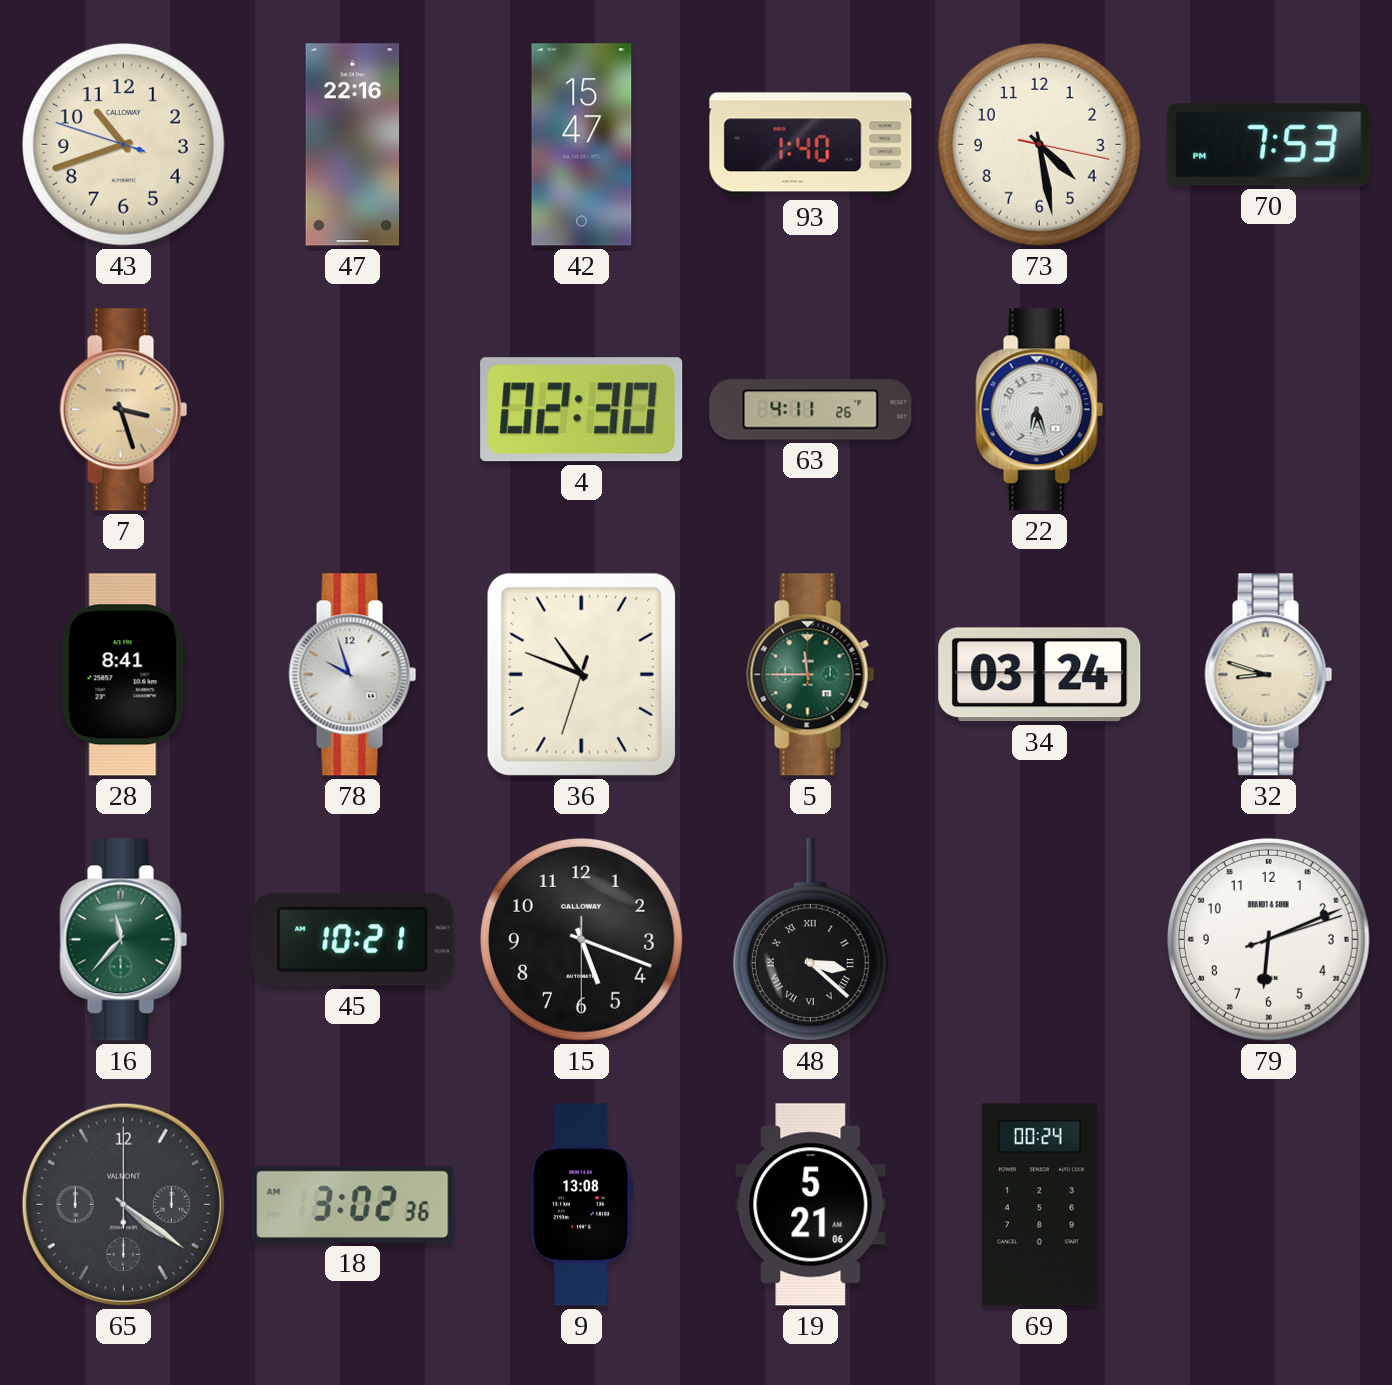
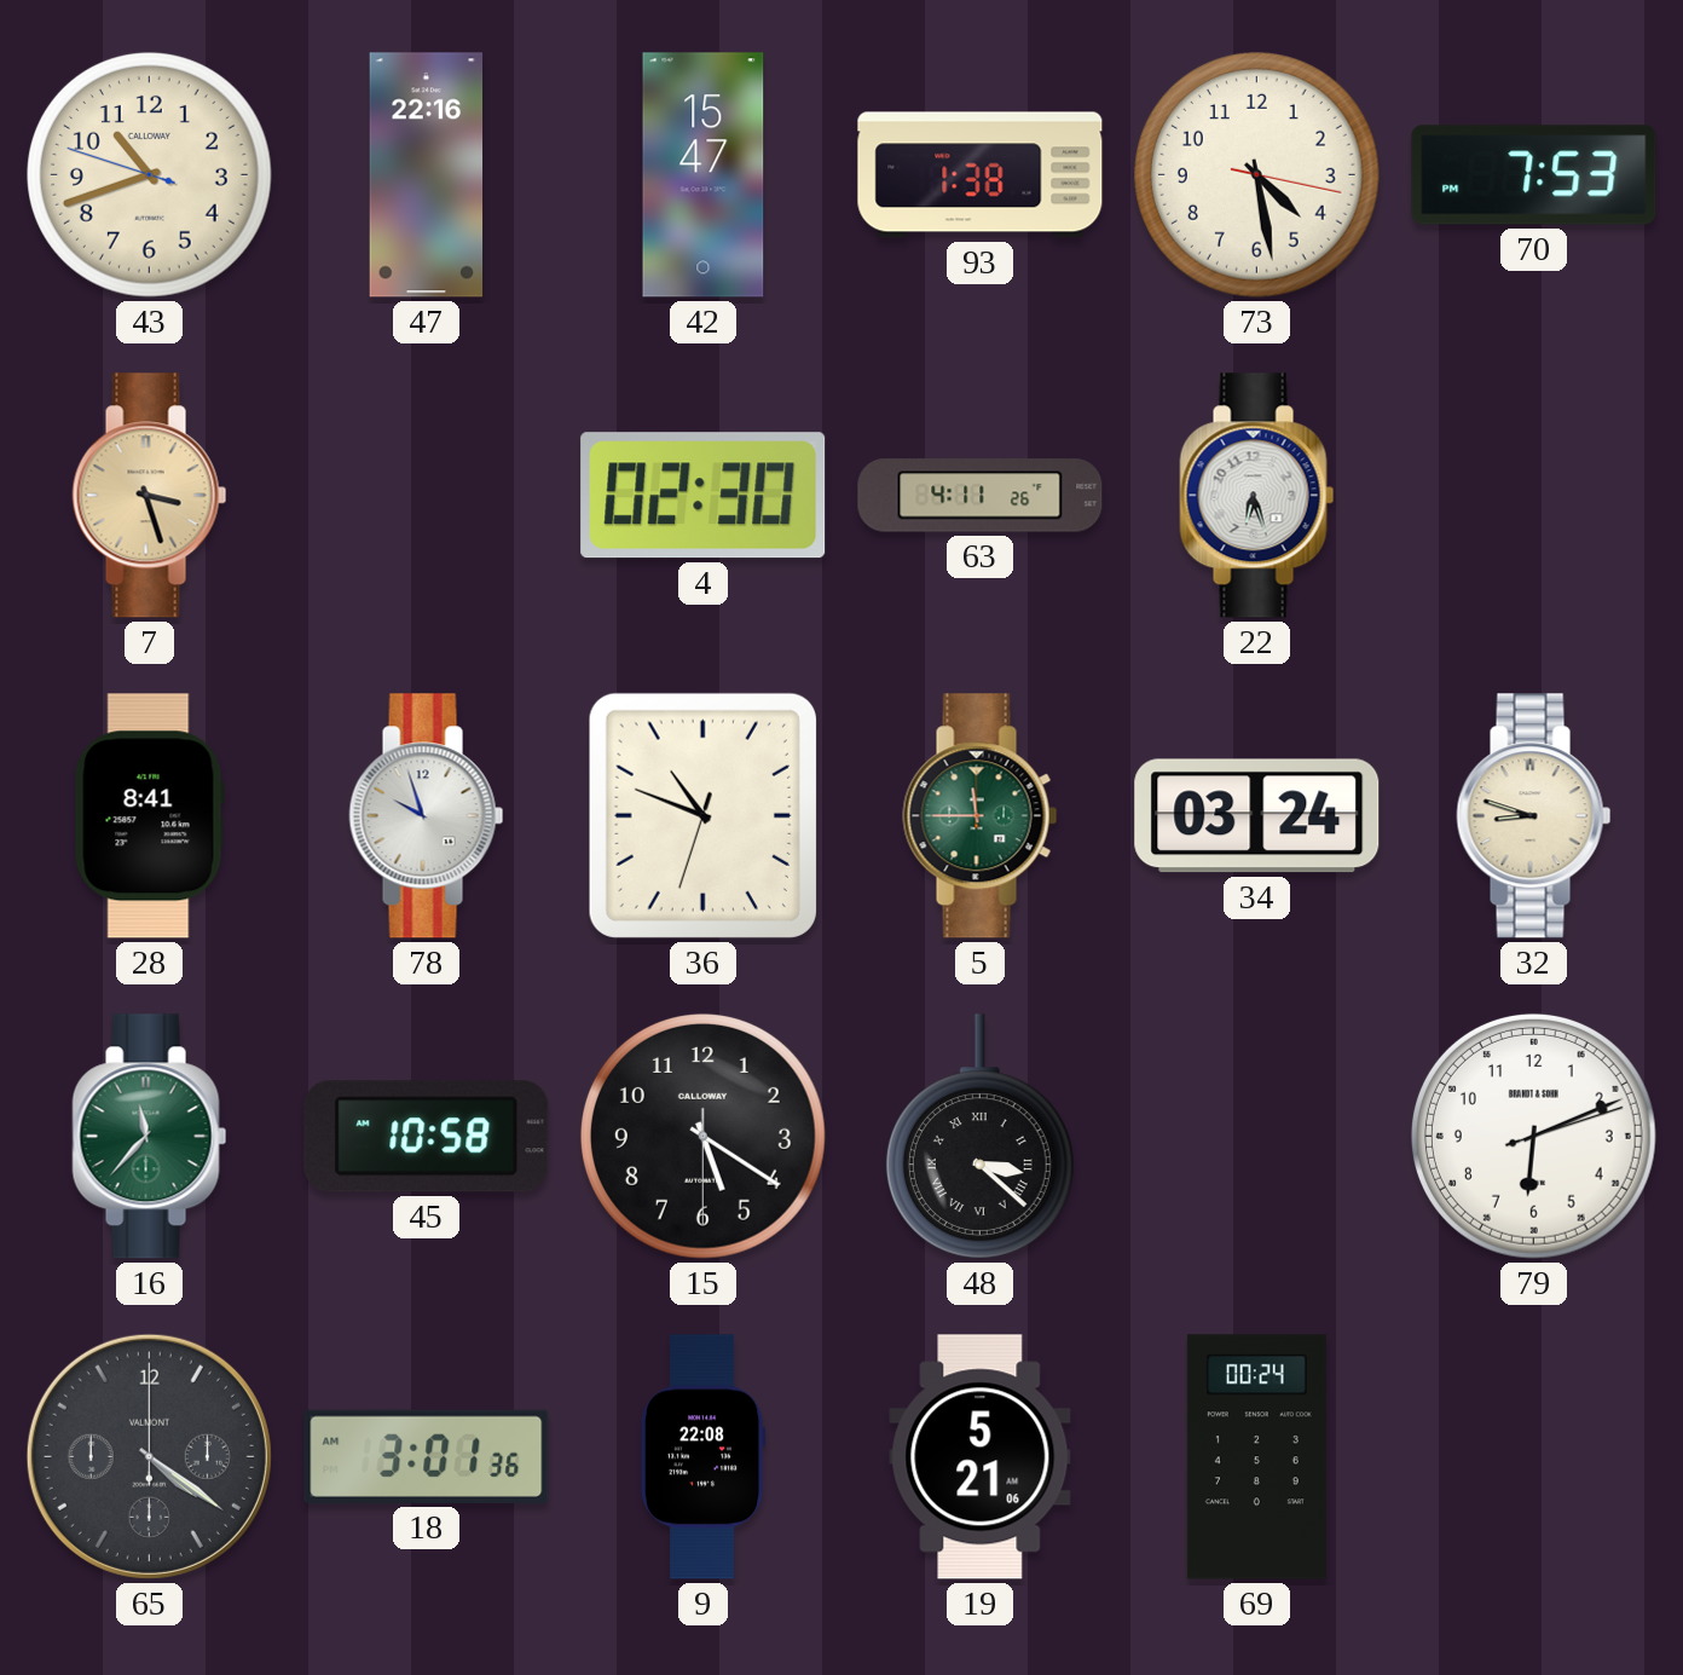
93: 1:40 -> 1:38 (981, 175)
45: 10:21 -> 10:58 (427, 1137)
15: 5:18 -> 5:20 (702, 1136)
18: 3:02 -> 3:01 (427, 1456)
9: 13:08 -> 22:08 (702, 1457)
